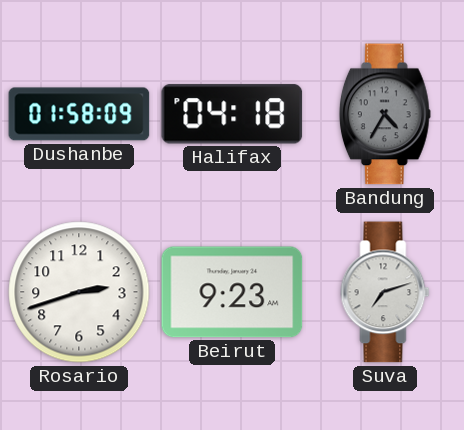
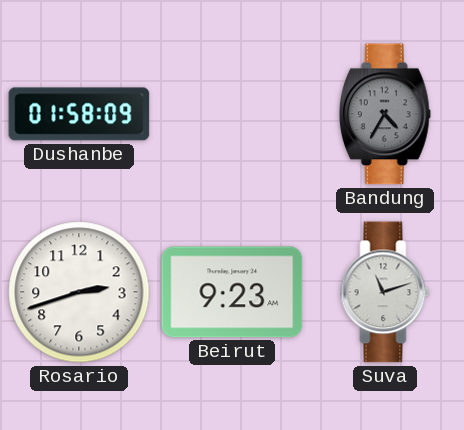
Halifax: 04:18 -> none (232, 114)
Suva: 7:12 -> 11:12 (385, 292)
